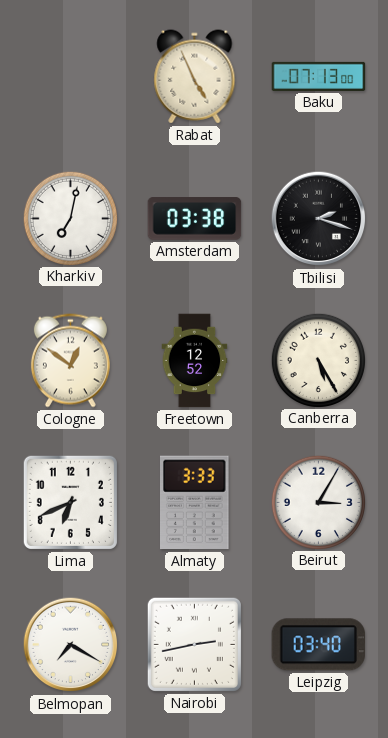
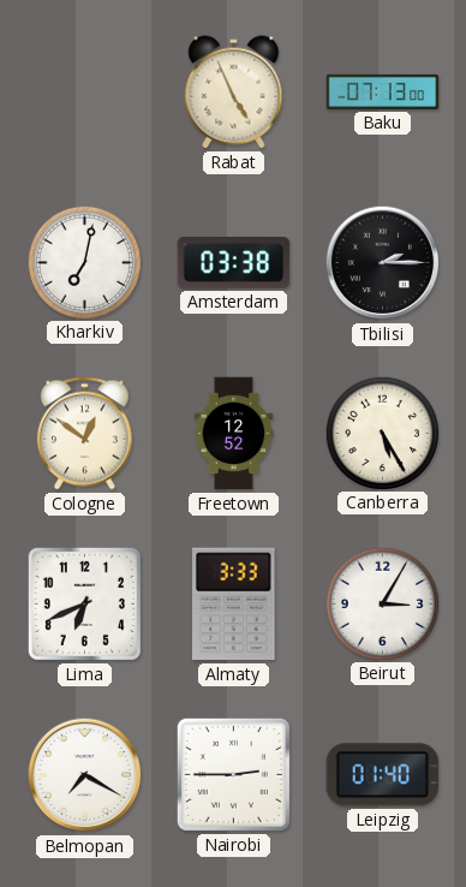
Tbilisi: 2:18 -> 2:15 (383, 263)
Nairobi: 2:43 -> 2:45 (233, 774)
Leipzig: 03:40 -> 01:40 (383, 775)
